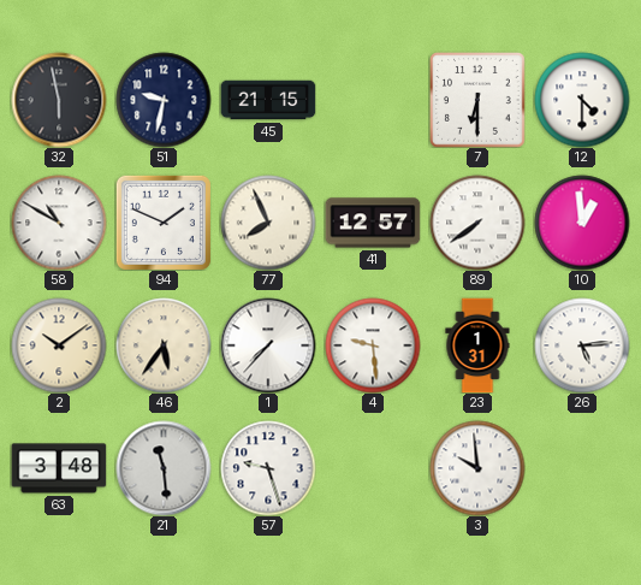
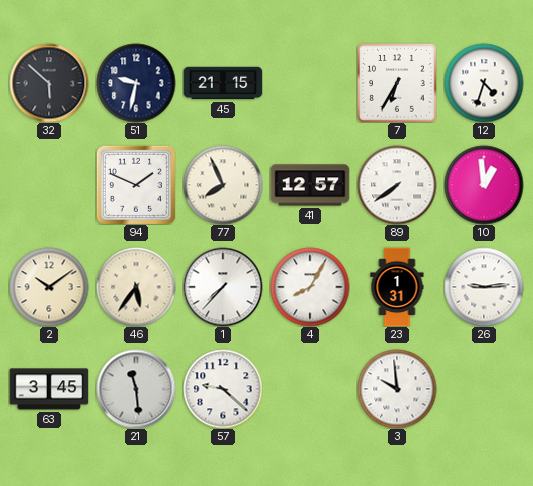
32: 5:58 -> 5:52 (49, 83)
7: 6:30 -> 6:35 (397, 83)
12: 4:30 -> 4:33 (484, 83)
58: 10:50 -> none (59, 223)
4: 9:29 -> 8:05 (310, 287)
26: 5:14 -> 9:14 (484, 287)
63: 3:48 -> 3:45 (49, 389)
57: 9:27 -> 9:22 (223, 389)
